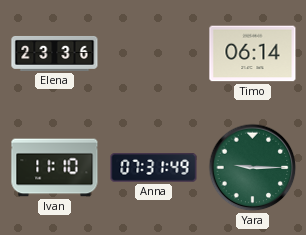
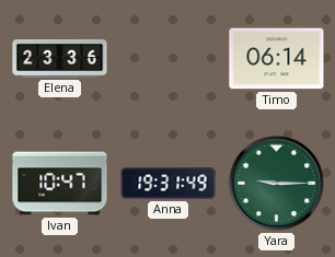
Ivan: 11:10 -> 10:47 (60, 184)
Anna: 07:31 -> 19:31 (169, 184)
